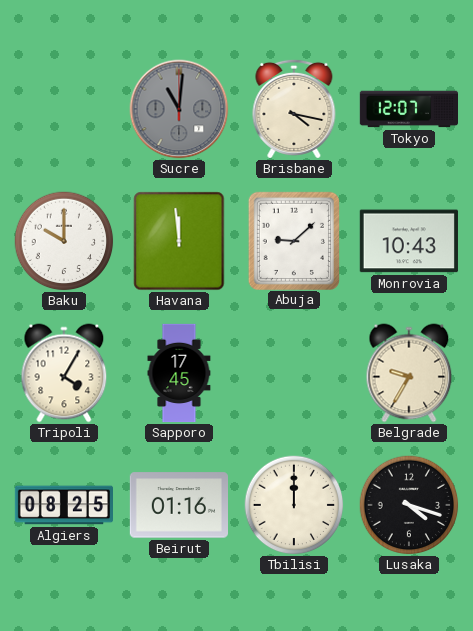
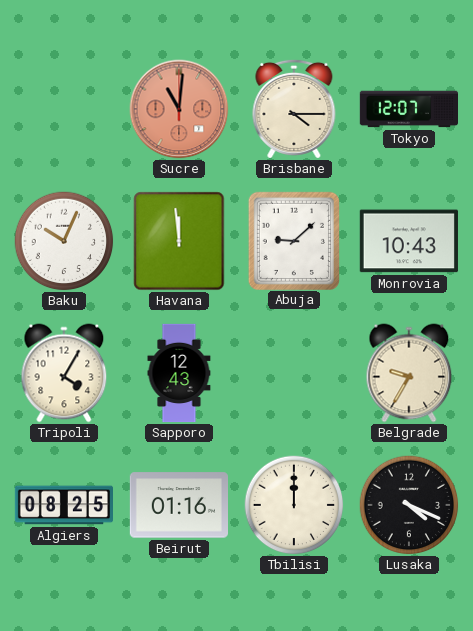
Sucre dial: grey -> salmon (179, 109)
Brisbane: 4:17 -> 4:15 (294, 109)
Baku: 10:00 -> 10:04 (64, 241)
Sapporo: 17:45 -> 12:43 (179, 373)
Lusaka: 4:18 -> 4:19 (409, 505)
